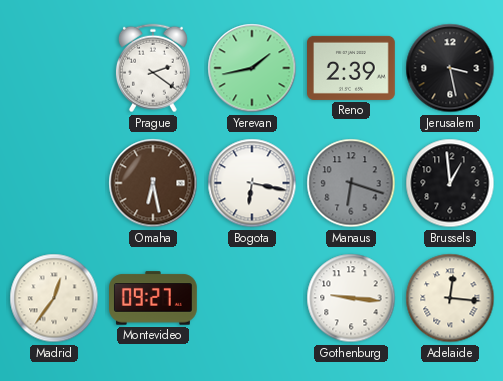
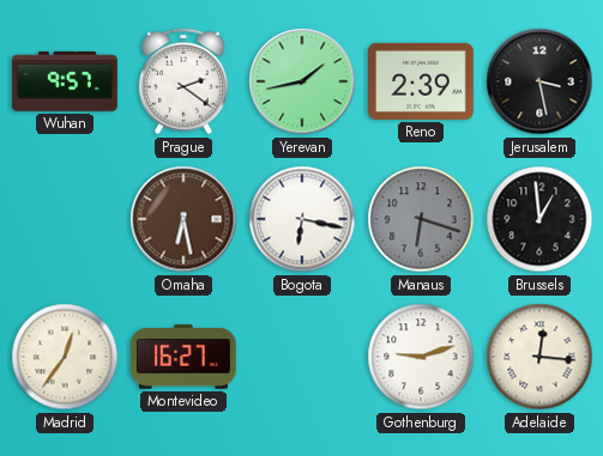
Wuhan: none -> 9:57 (66, 81)
Montevideo: 09:27 -> 16:27 (185, 357)
Gothenburg: 9:16 -> 9:12 (421, 357)
